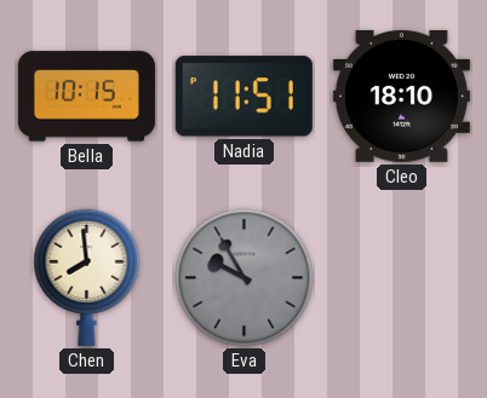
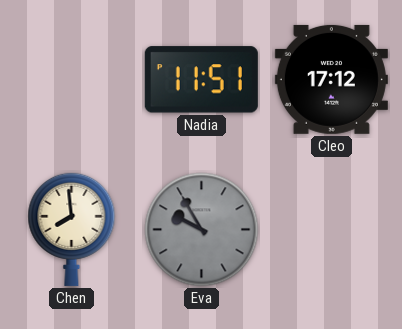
Bella: 10:15 -> none (86, 97)
Cleo: 18:10 -> 17:12 (331, 79)
